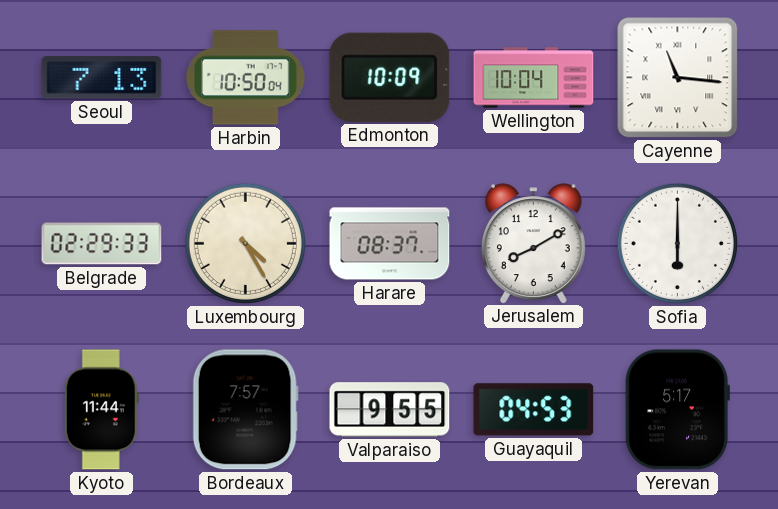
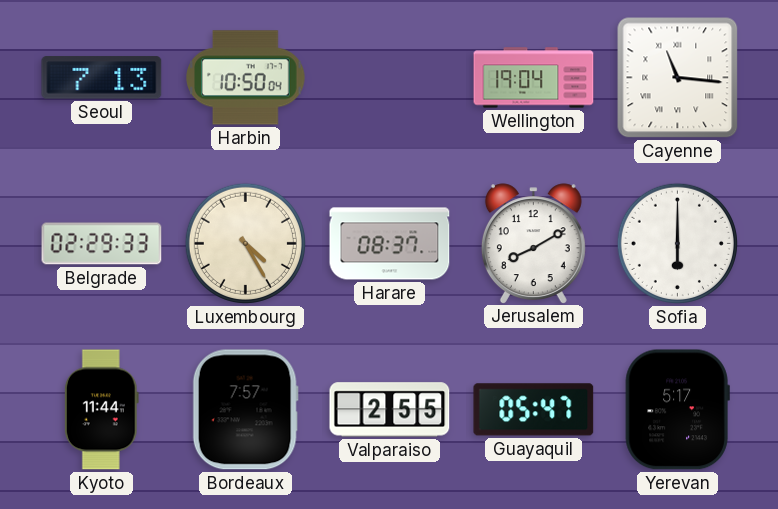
Edmonton: 10:09 -> none (390, 77)
Wellington: 10:04 -> 19:04 (534, 78)
Valparaiso: 9:55 -> 2:55 (390, 410)
Guayaquil: 04:53 -> 05:47 (534, 410)
